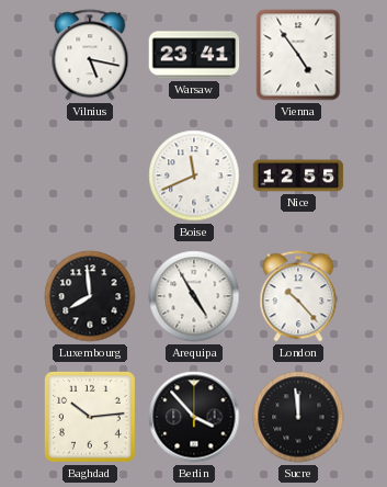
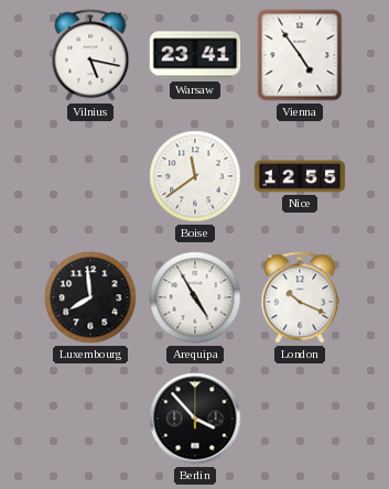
Boise: 11:41 -> 11:39 (195, 176)
London: 10:23 -> 10:19 (300, 297)
Baghdad: 10:14 -> none (90, 417)
Sucre: 11:59 -> none (298, 417)
